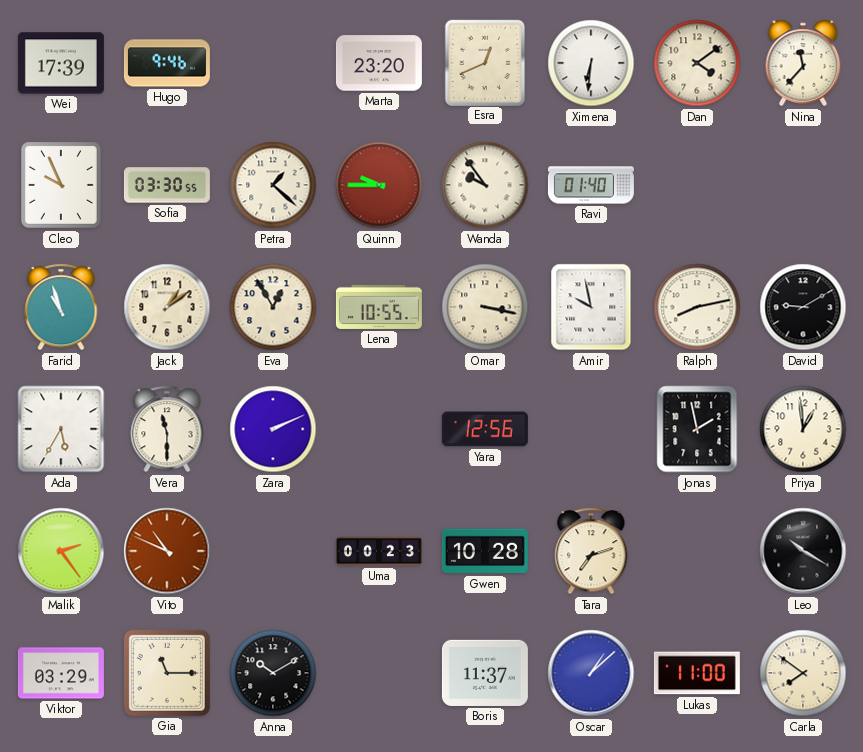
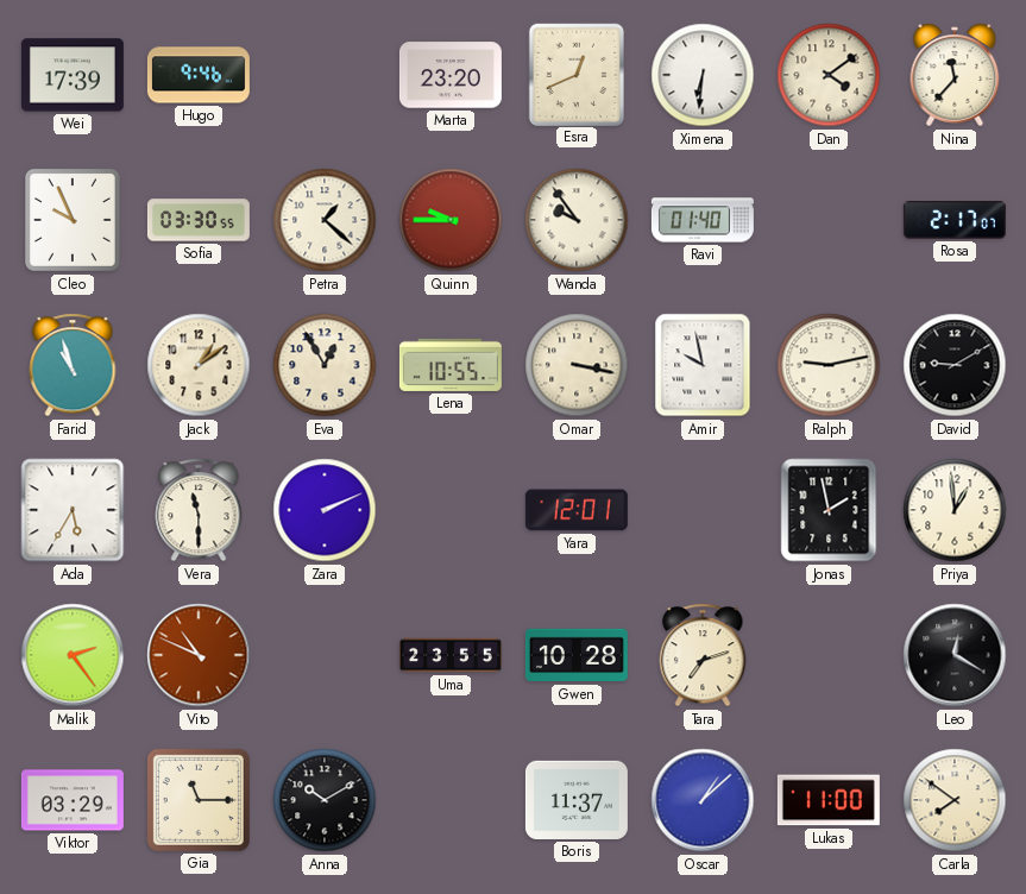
Rosa: none -> 2:17 (955, 220)
Ralph: 8:13 -> 9:13 (829, 365)
Yara: 12:56 -> 12:01 (577, 510)
Uma: 00:23 -> 23:55 (451, 655)
Leo: 10:20 -> 12:20 (955, 655)
